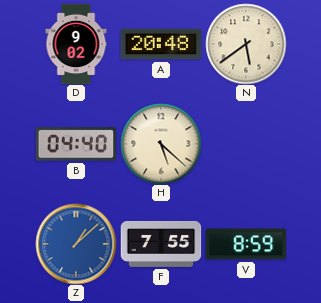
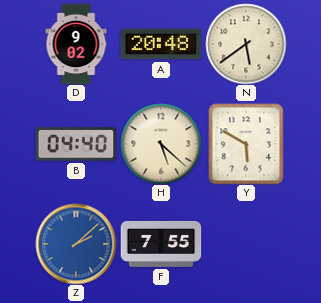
Y: none -> 5:50 (246, 144)
Z: 1:08 -> 2:08 (76, 244)
V: 8:59 -> none (246, 244)
